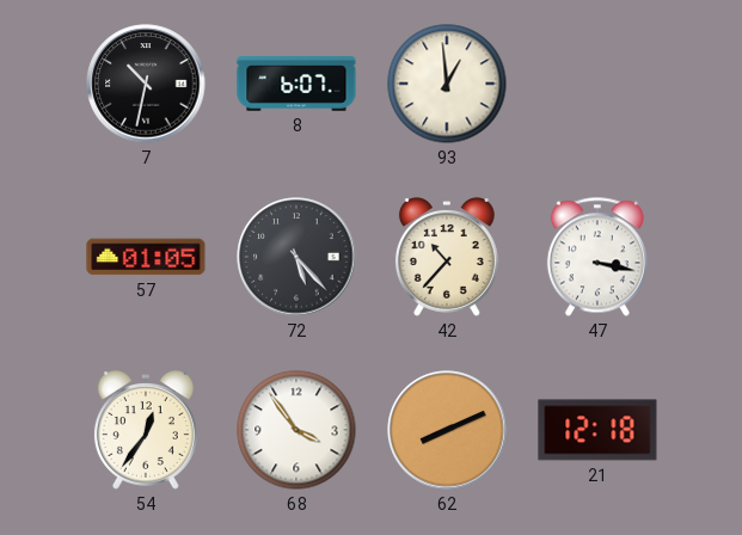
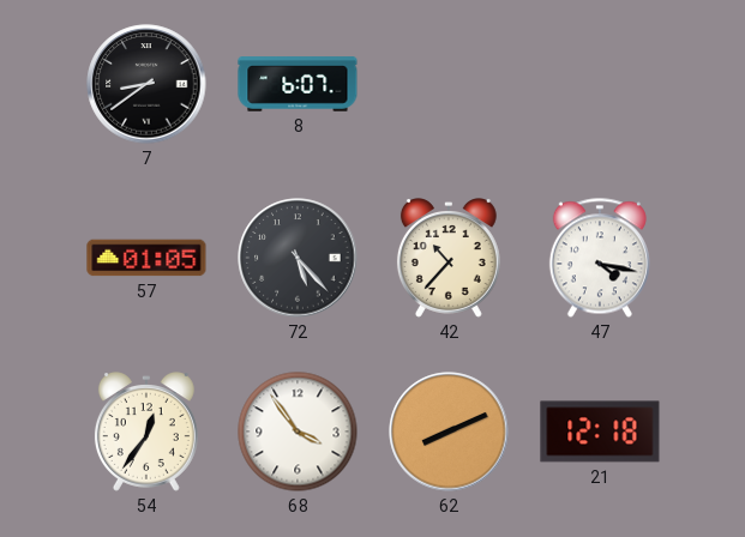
7: 10:32 -> 8:39 (146, 84)
93: 12:59 -> none (447, 84)
47: 3:17 -> 4:17 (600, 258)
